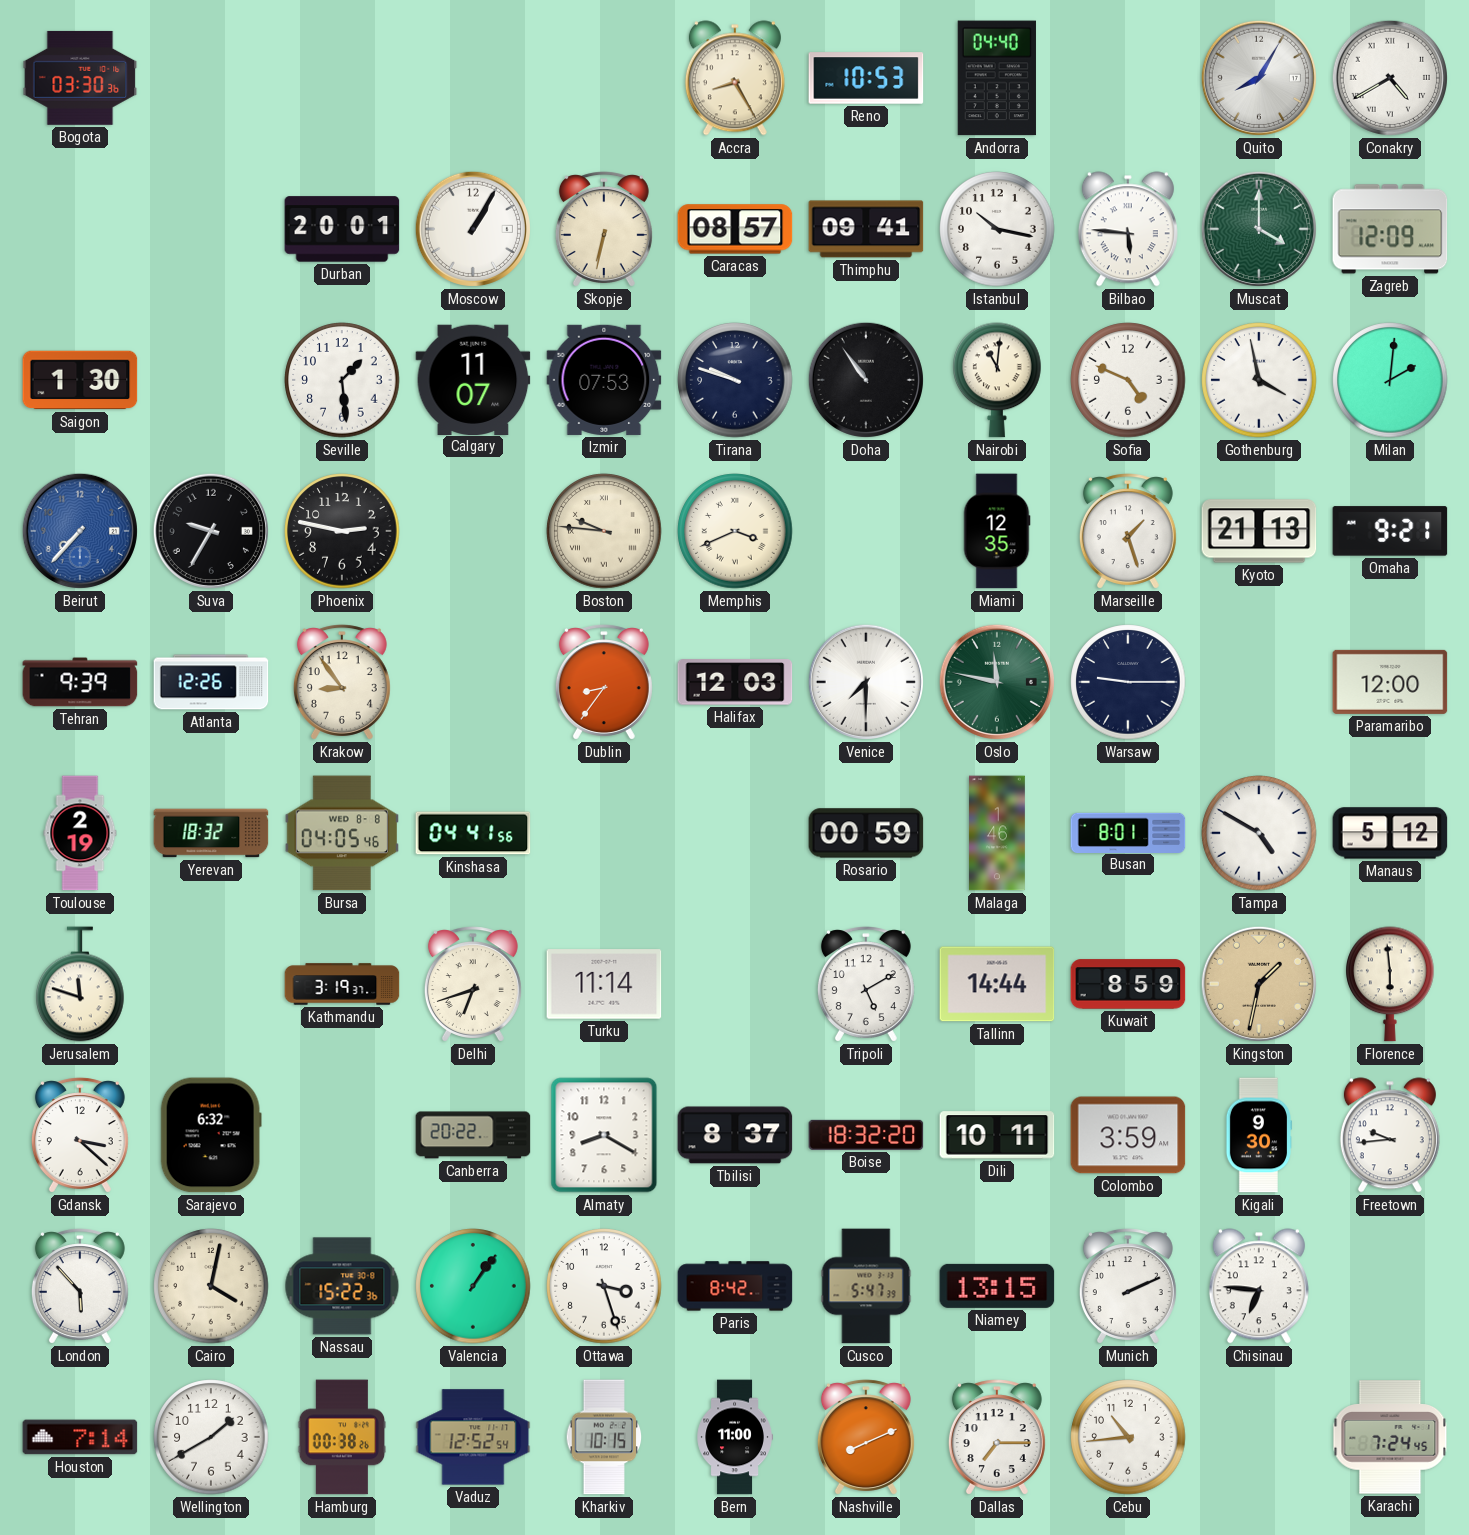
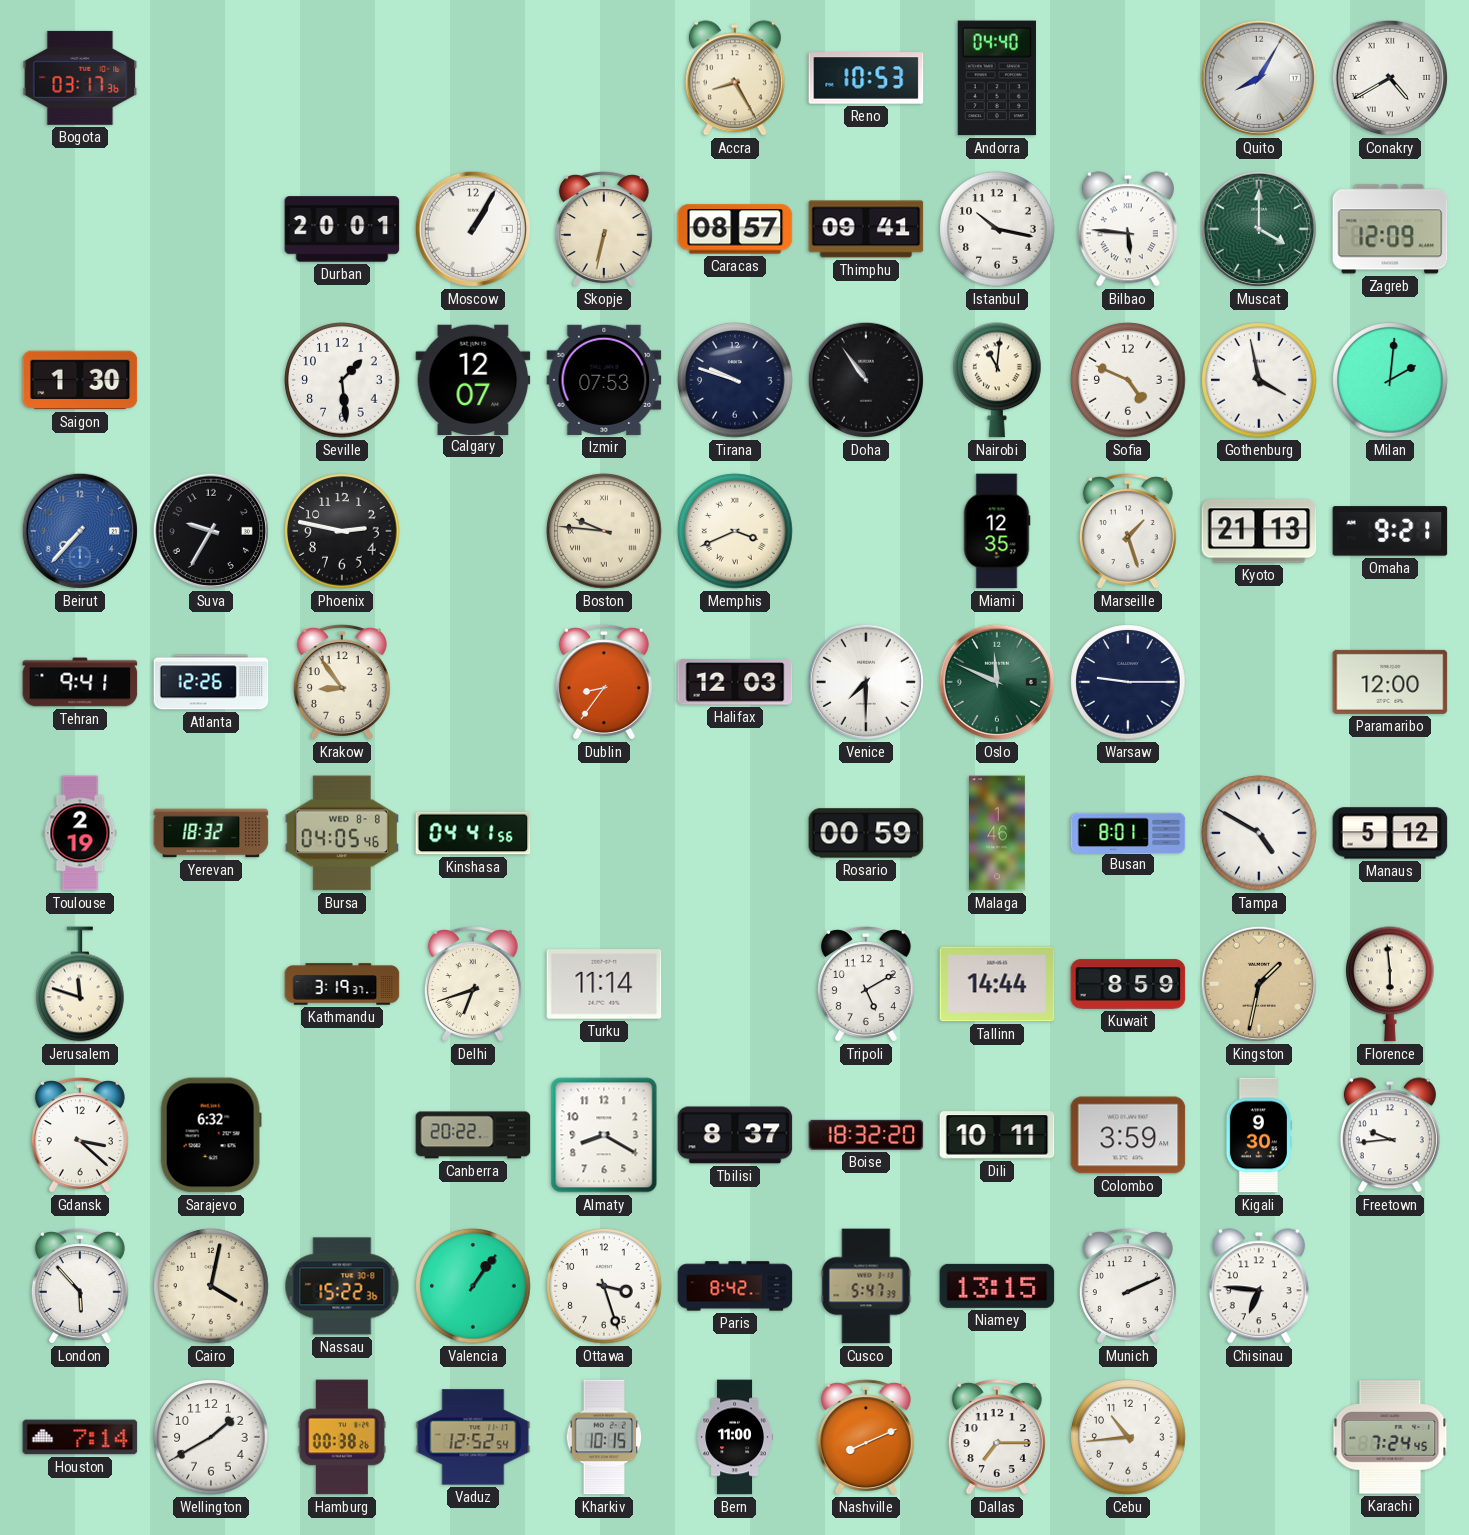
Bogota: 03:30 -> 03:17 (80, 78)
Calgary: 11:07 -> 12:07 (473, 379)
Tehran: 9:39 -> 9:41 (80, 682)
Oslo: 11:47 -> 11:49 (997, 682)
